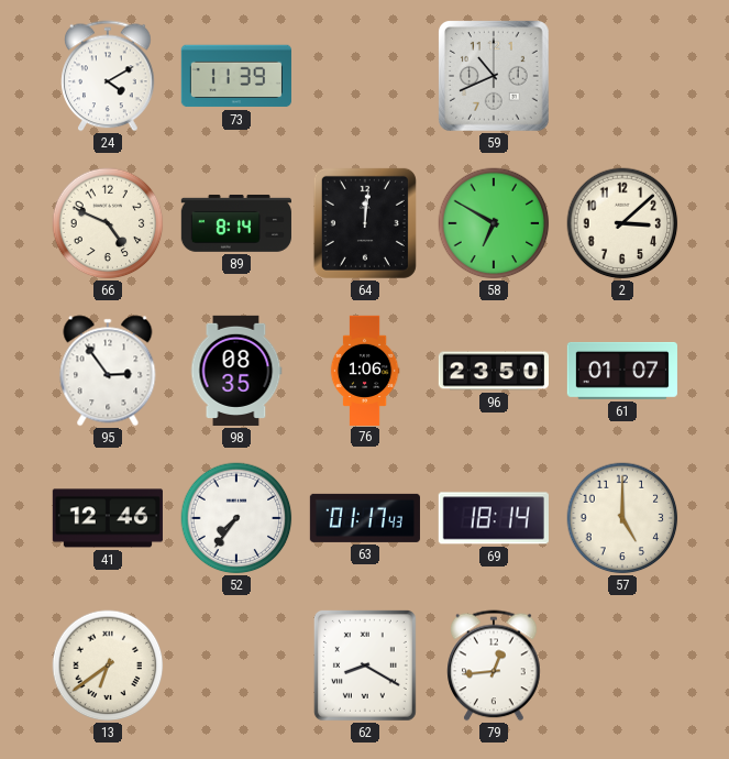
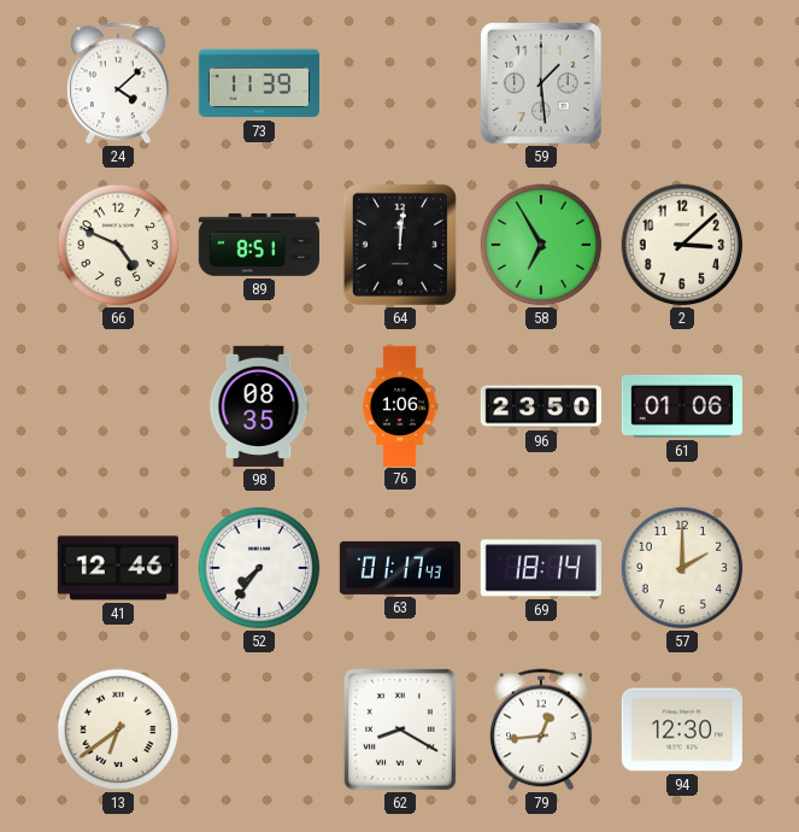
24: 4:10 -> 4:08 (118, 83)
59: 10:41 -> 1:29 (542, 84)
89: 8:14 -> 8:51 (259, 245)
58: 6:50 -> 6:55 (541, 245)
95: 2:54 -> none (108, 371)
61: 01:07 -> 01:06 (682, 406)
57: 5:00 -> 2:00 (682, 568)
94: none -> 12:30 (682, 730)
